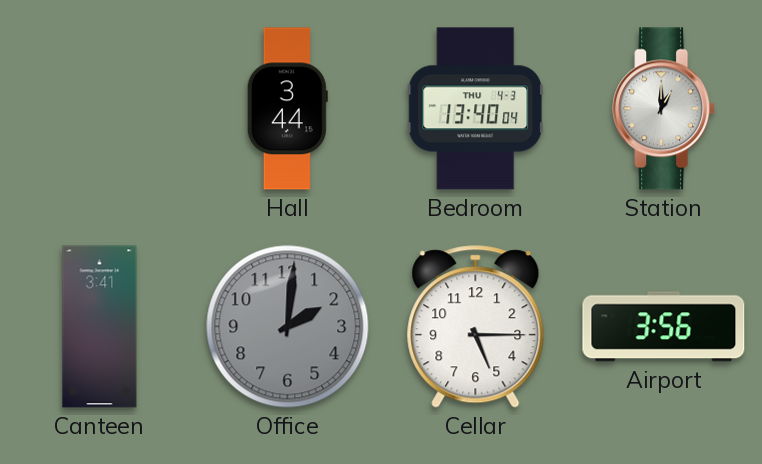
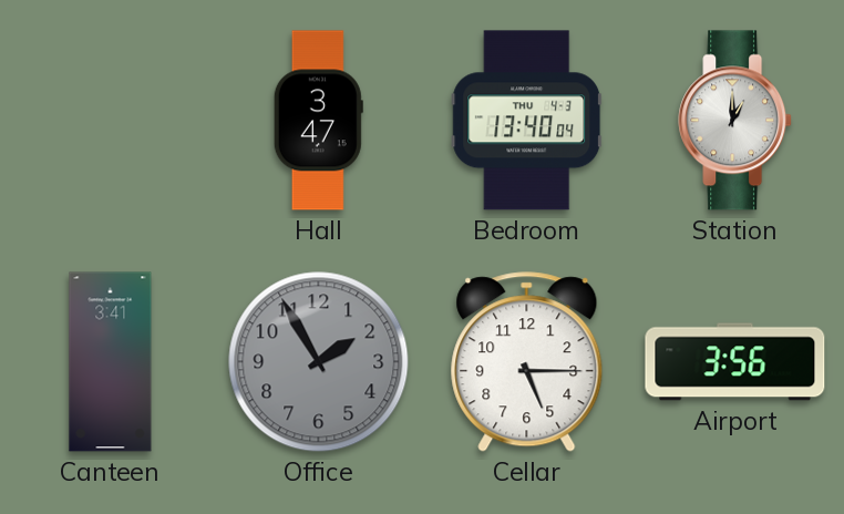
Hall: 3:44 -> 3:47 (318, 121)
Office: 2:01 -> 1:55 (319, 362)
